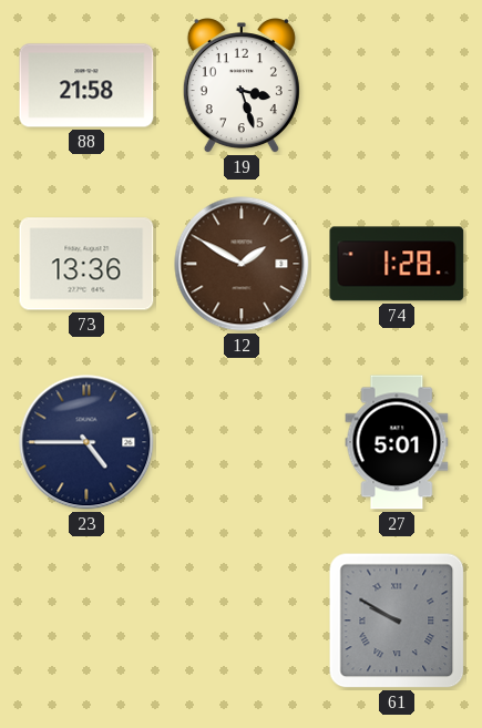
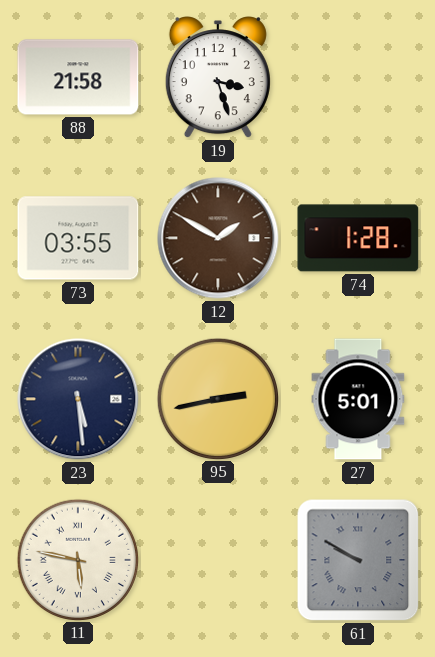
73: 13:36 -> 03:55 (78, 238)
23: 4:45 -> 5:29 (78, 399)
95: none -> 2:43 (217, 398)
11: none -> 5:47 (77, 559)
